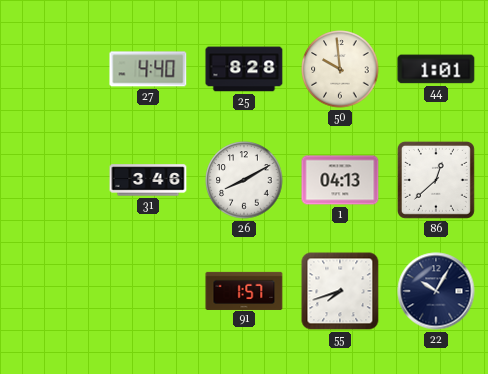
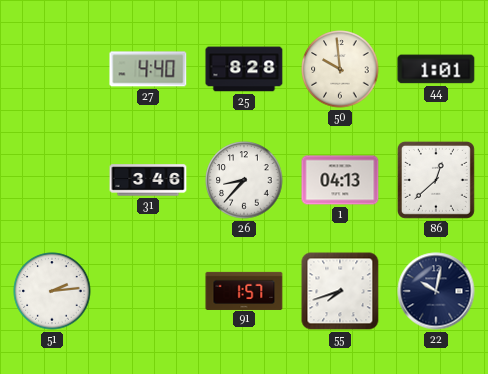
26: 8:10 -> 8:37 (244, 180)
51: none -> 2:14 (52, 291)
22: 10:05 -> 10:02 (436, 291)
